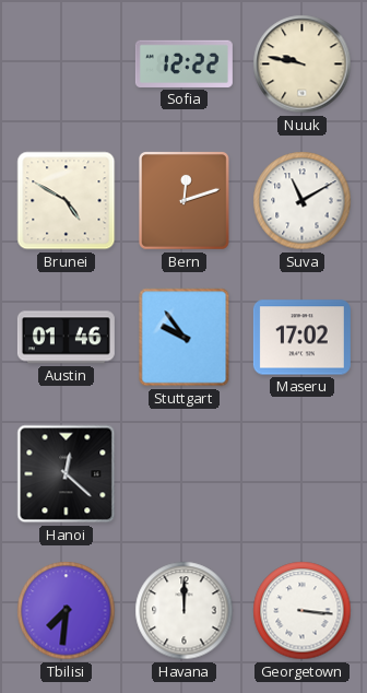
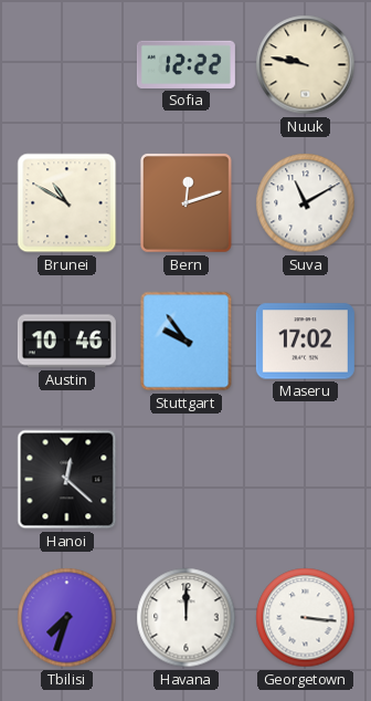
Brunei: 4:50 -> 10:50 (67, 203)
Austin: 01:46 -> 10:46 (66, 342)
Tbilisi: 7:31 -> 7:33 (67, 618)
